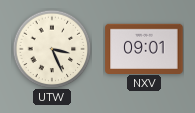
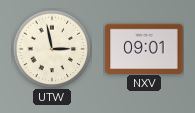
UTW: 3:26 -> 2:58 (52, 49)
